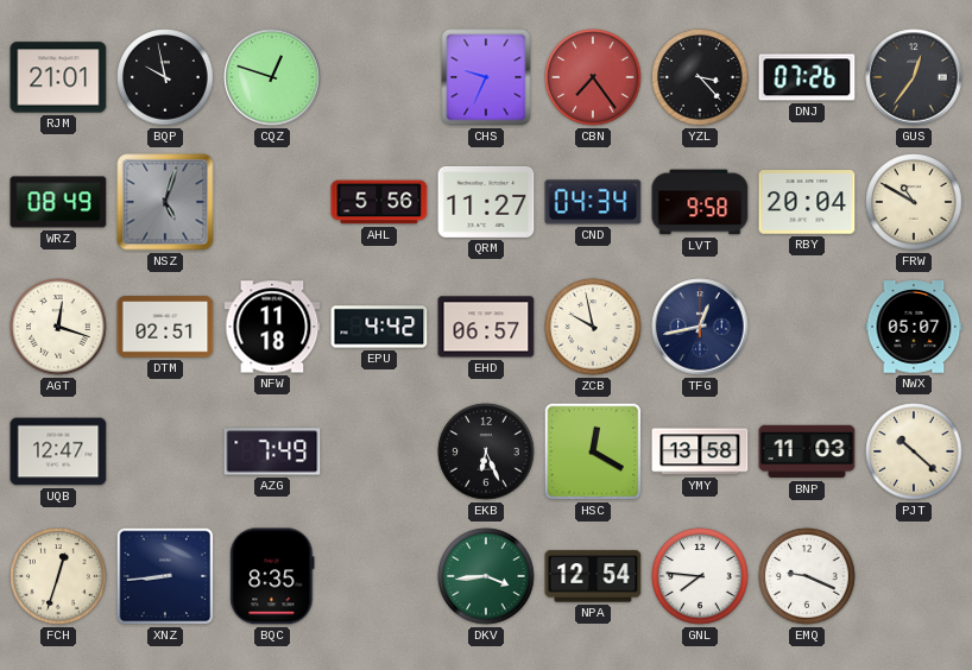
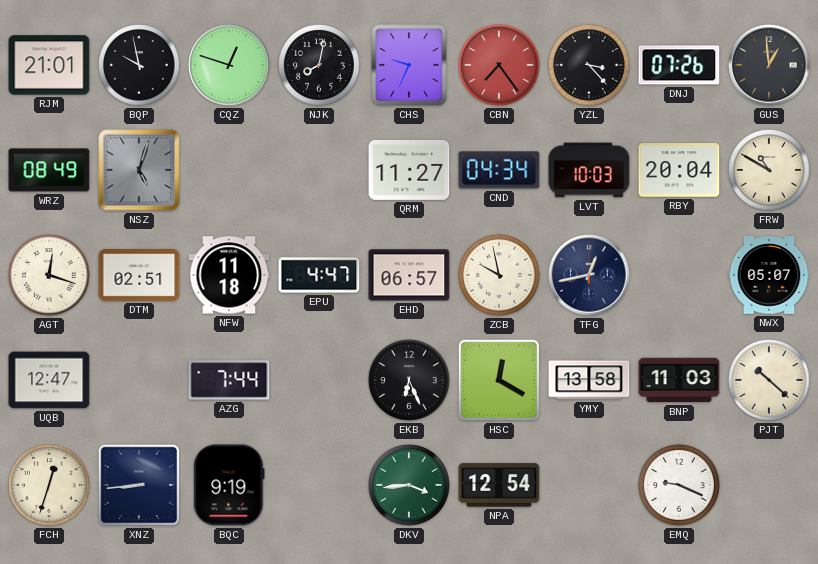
NJK: none -> 8:02 (319, 65)
GUS: 12:36 -> 12:59 (769, 65)
AHL: 5:56 -> none (379, 202)
LVT: 9:58 -> 10:03 (589, 170)
EPU: 4:42 -> 4:47 (319, 275)
AZG: 7:49 -> 7:44 (229, 380)
BQC: 8:35 -> 9:19 (229, 485)
GNL: 7:46 -> none (700, 576)
